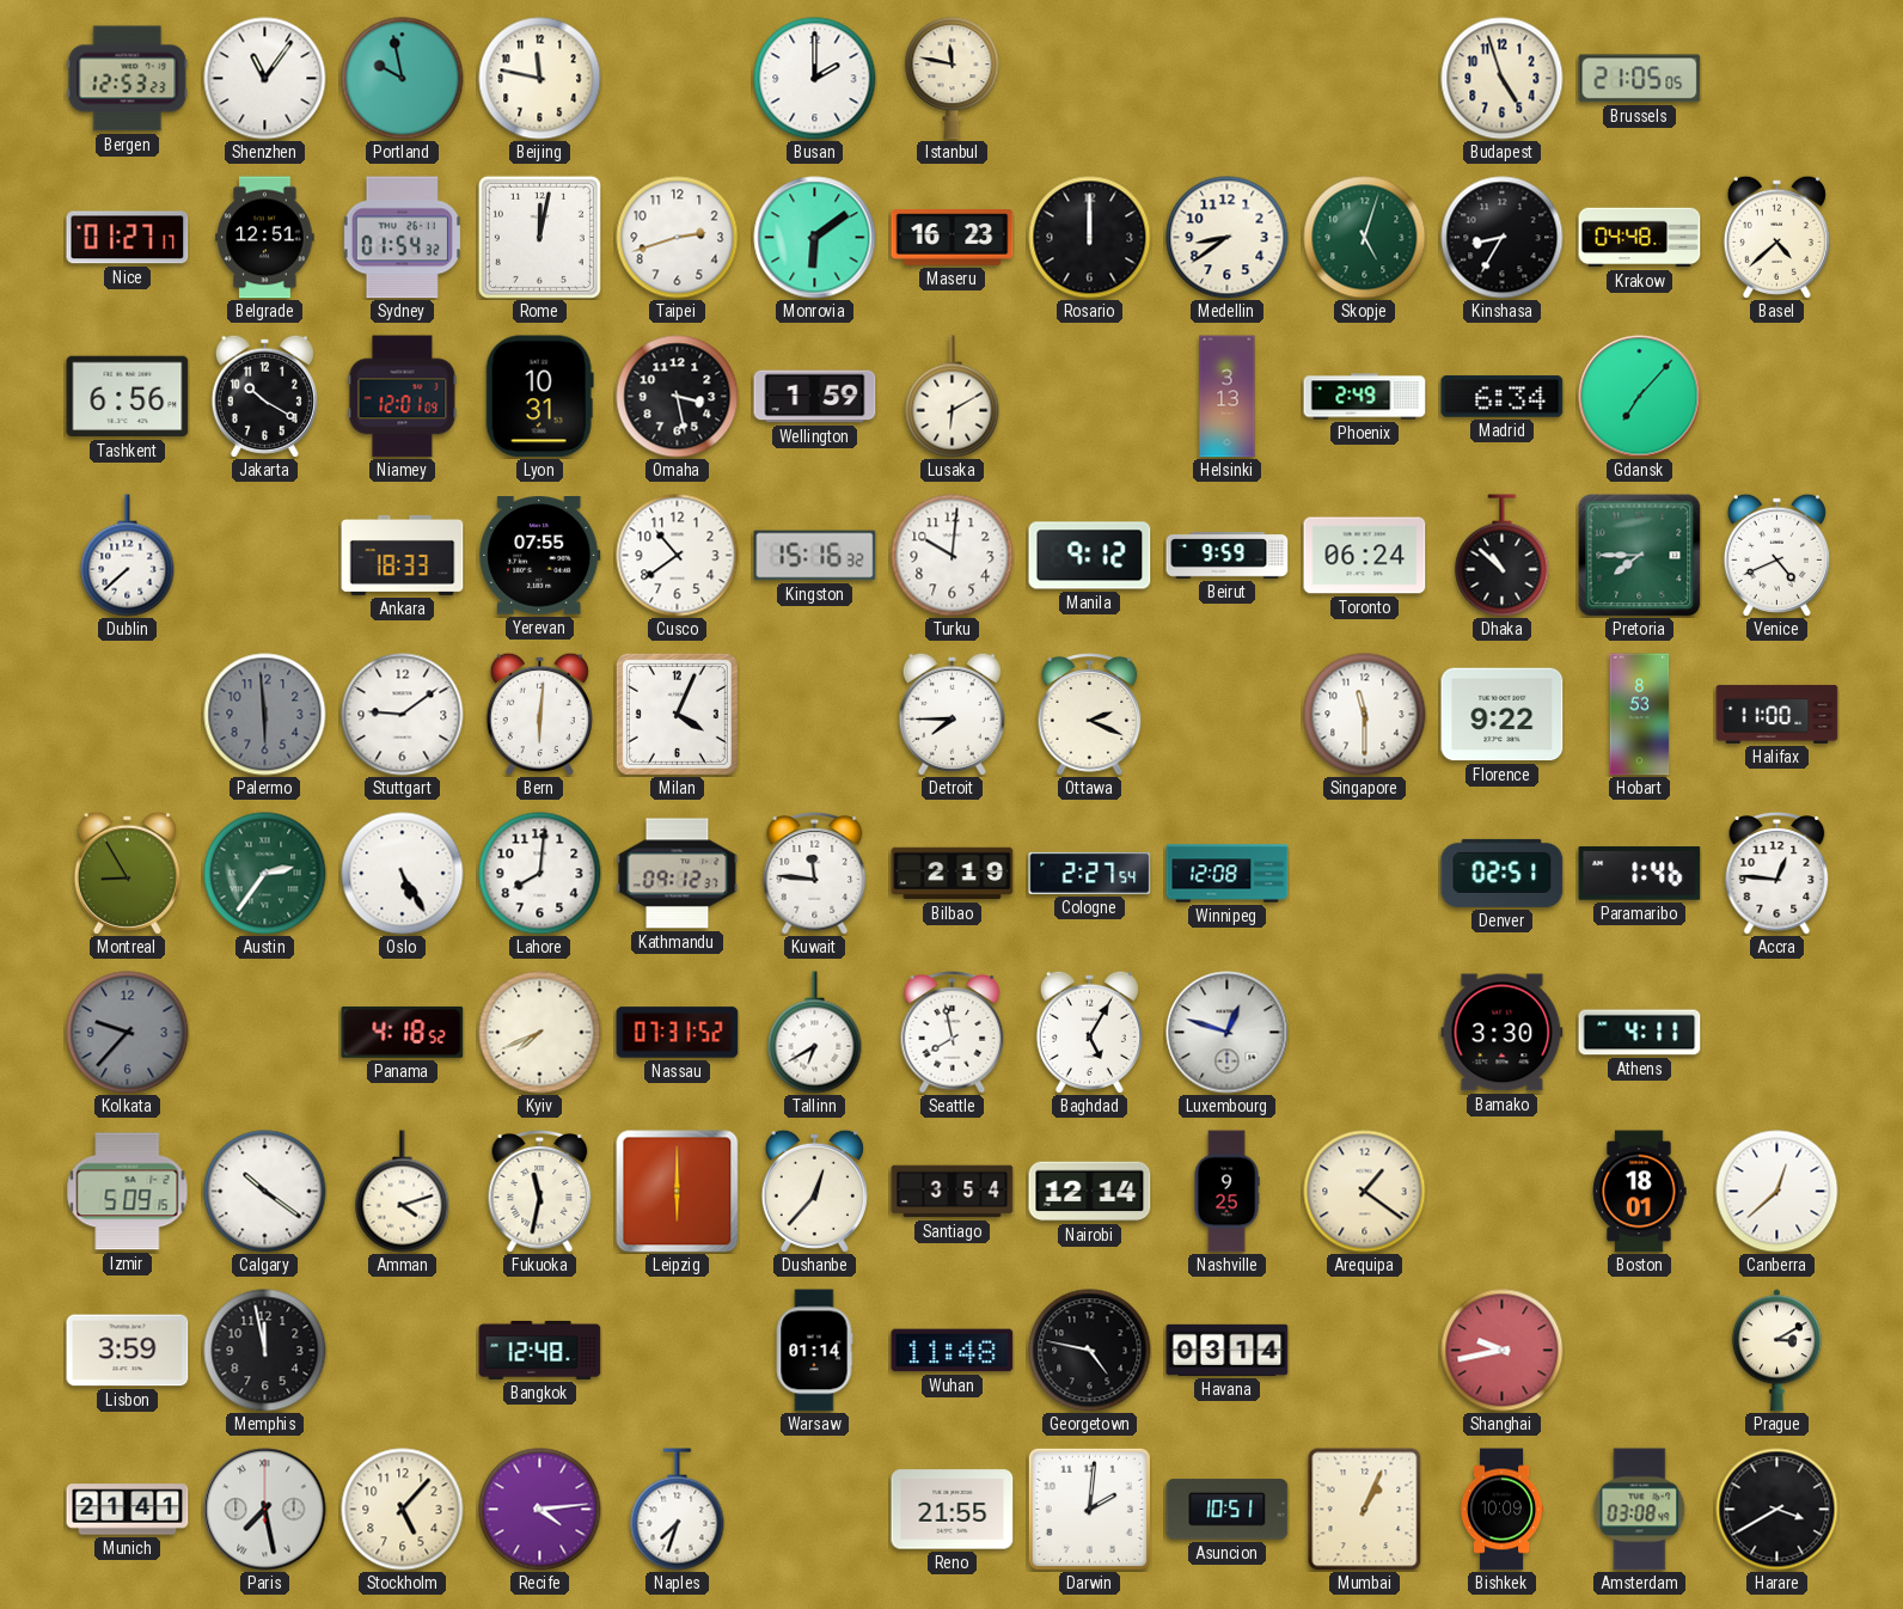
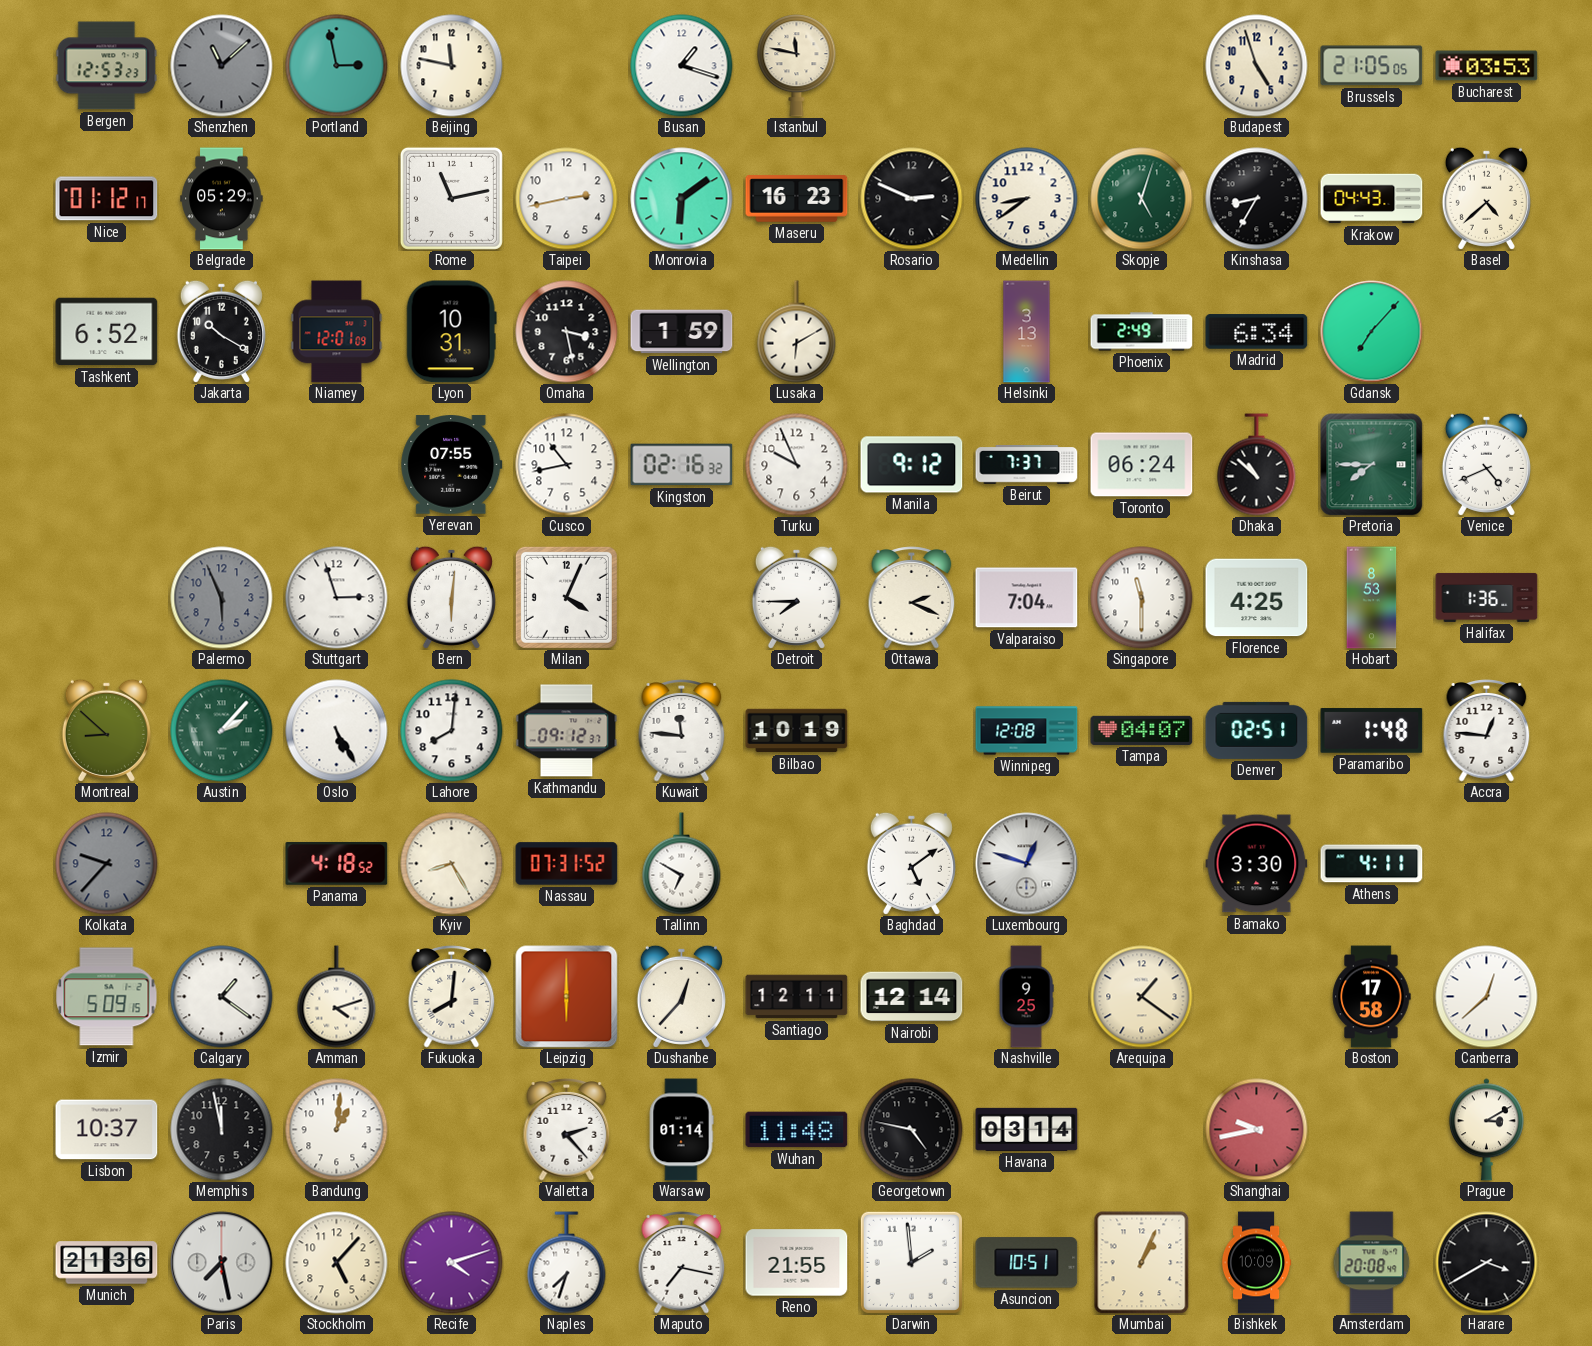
Shenzhen: 11:06 -> 11:08 (222, 66)
Shenzhen dial: white -> grey (222, 66)
Portland: 9:58 -> 2:58 (337, 66)
Busan: 2:00 -> 1:18 (682, 66)
Bucharest: none -> 03:53 (1487, 66)
Nice: 01:27 -> 01:12 (107, 199)
Belgrade: 12:51 -> 05:29 (222, 199)
Sydney: 01:54 -> none (402, 238)
Rome: 12:02 -> 11:13 (451, 198)
Taipei: 2:42 -> 2:43 (567, 199)
Rosario: 12:00 -> 2:49 (912, 199)
Krakow: 04:48 -> 04:43 (1372, 199)
Tashkent: 6:56 -> 6:52 (107, 332)
Dublin: 7:38 -> none (128, 556)
Ankara: 18:33 -> none (403, 555)
Cusco: 10:39 -> 10:43 (567, 465)
Kingston: 15:16 -> 02:16 (682, 465)
Turku: 10:01 -> 9:56 (797, 465)
Beirut: 9:59 -> 7:37 (1027, 465)
Palermo: 5:59 -> 5:56 (222, 598)
Stuttgart: 9:09 -> 2:57 (337, 598)
Valparaiso: none -> 7:04 (1027, 598)
Florence: 9:22 -> 4:25 (1257, 598)
Halifax: 11:00 -> 1:36 (1487, 597)
Montreal: 8:55 -> 8:52 (106, 730)
Austin: 2:36 -> 2:07 (222, 731)
Bilbao: 2:19 -> 10:19 (797, 731)
Cologne: 2:27 -> none (1090, 873)
Tampa: none -> 04:07 (1142, 730)
Paramaribo: 1:46 -> 1:48 (1372, 731)
Kyiv: 7:41 -> 8:25 (452, 864)
Tallinn: 6:40 -> 6:50 (682, 864)
Seattle: 7:58 -> none (953, 1033)
Baghdad: 5:05 -> 5:09 (911, 863)
Calgary: 10:21 -> 1:21 (222, 997)
Fukuoka: 11:32 -> 8:01 (452, 997)
Santiago: 3:54 -> 12:11 (797, 997)
Boston: 18:01 -> 17:58 (1371, 997)
Lisbon: 3:59 -> 10:37 (107, 1130)
Bandung: none -> 1:01 (337, 1130)
Bangkok: 12:48 -> none (540, 1350)
Valletta: none -> 2:23 (567, 1130)
Munich: 21:41 -> 21:36 (107, 1263)
Recife: 4:14 -> 4:12 (452, 1263)
Maputo: none -> 7:17 (682, 1263)
Darwin: 2:01 -> 1:59 (911, 1262)
Amsterdam: 03:08 -> 20:08 (1372, 1263)
